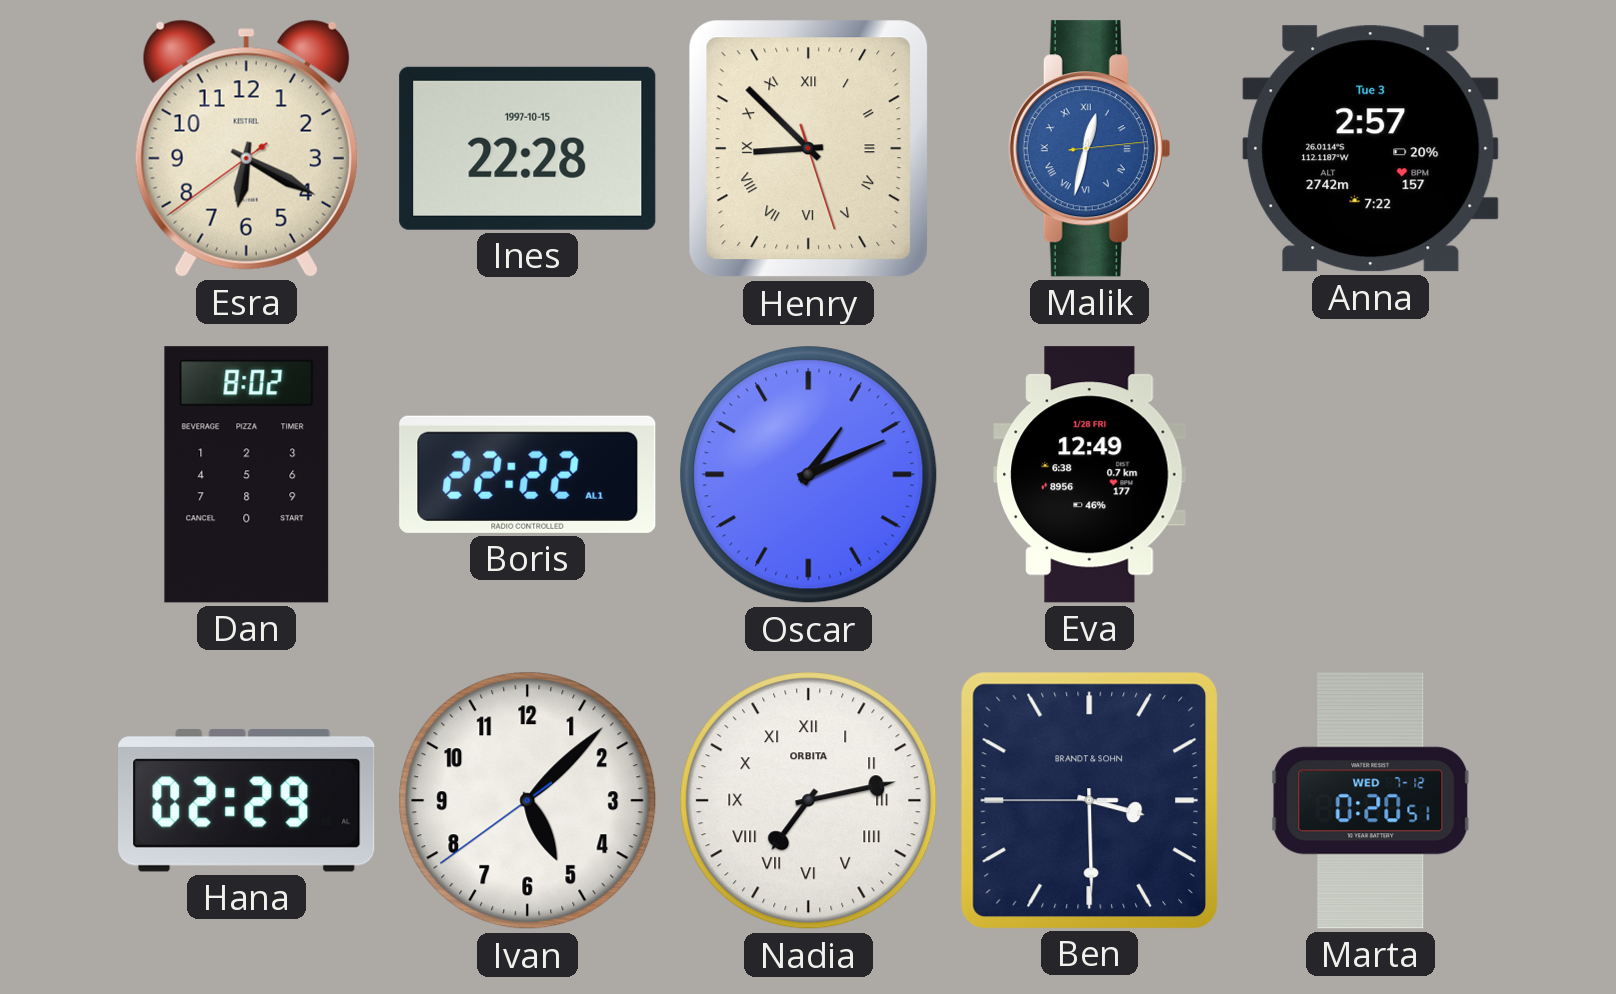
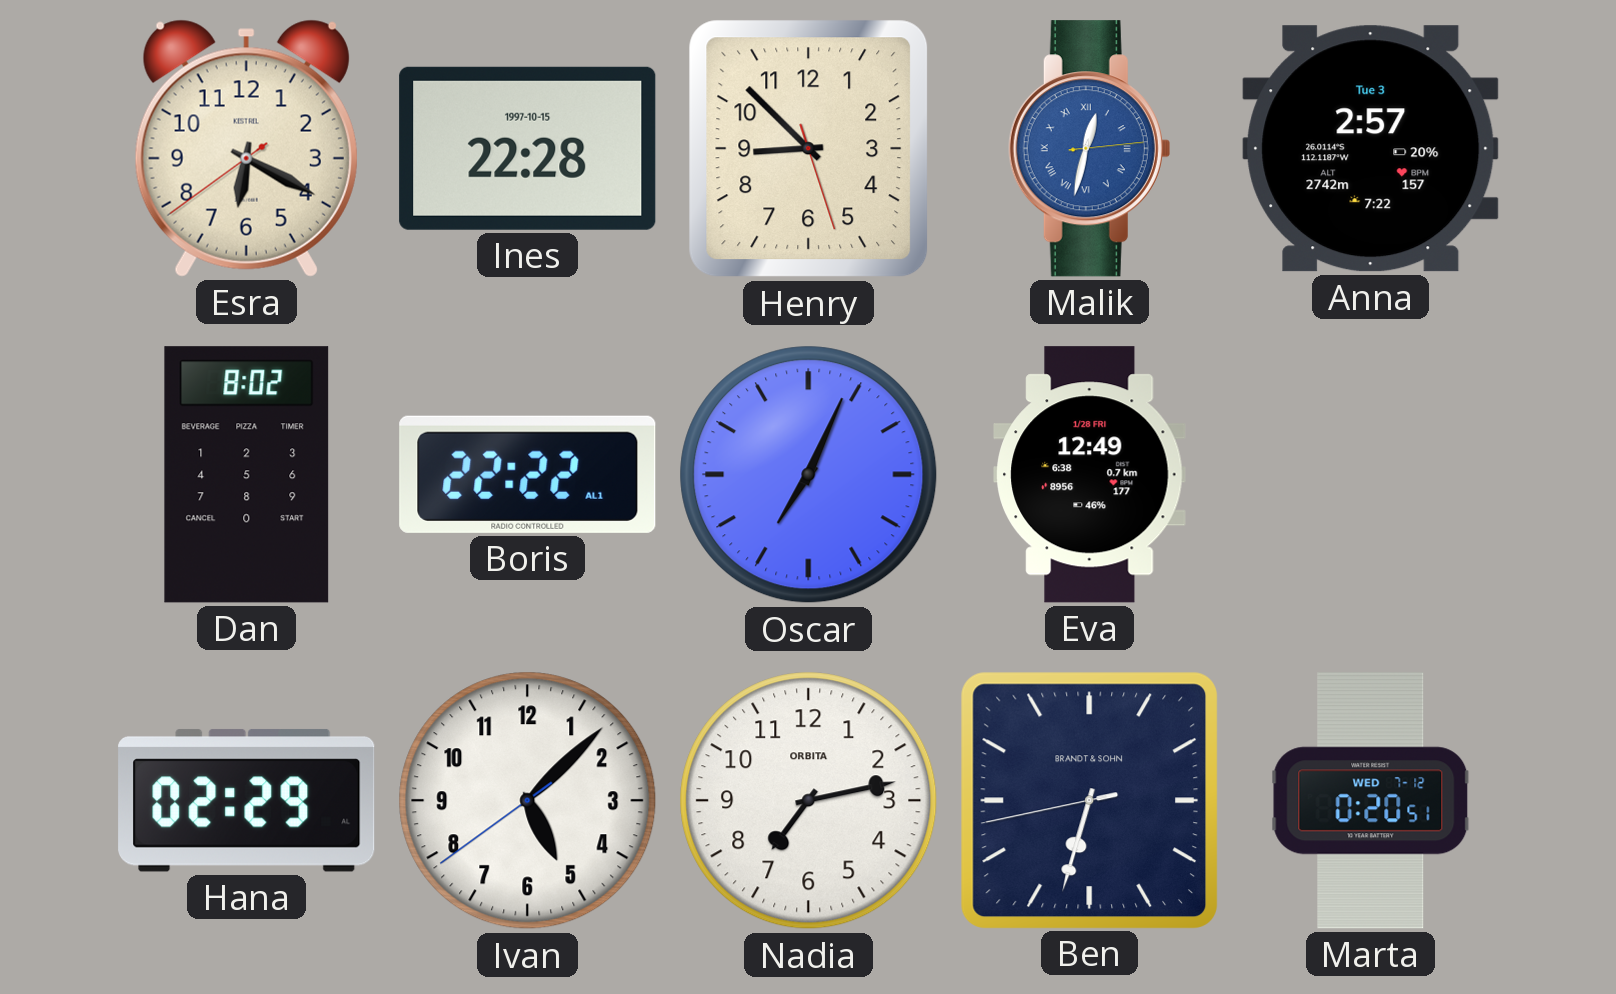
Henry numerals: Roman -> Arabic (809, 149)
Oscar: 1:11 -> 7:04 (809, 475)
Nadia numerals: Roman -> Arabic (809, 801)
Ben: 3:29 -> 6:32 (1089, 800)
